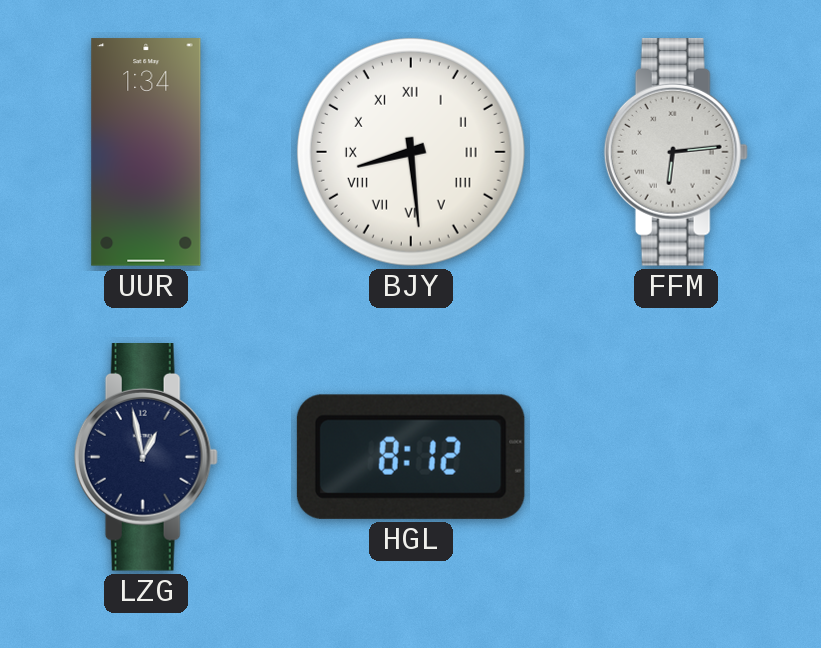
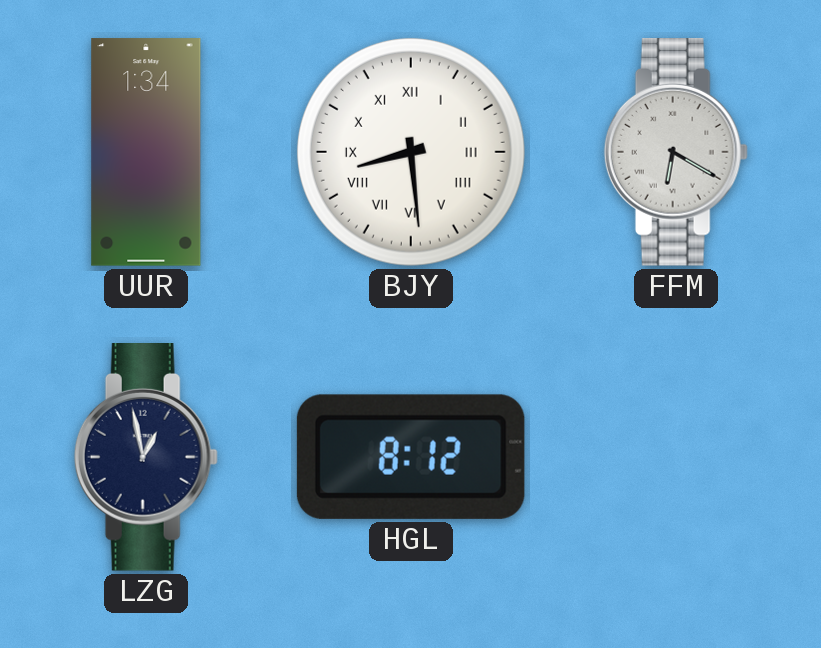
FFM: 6:14 -> 6:20 (676, 153)
